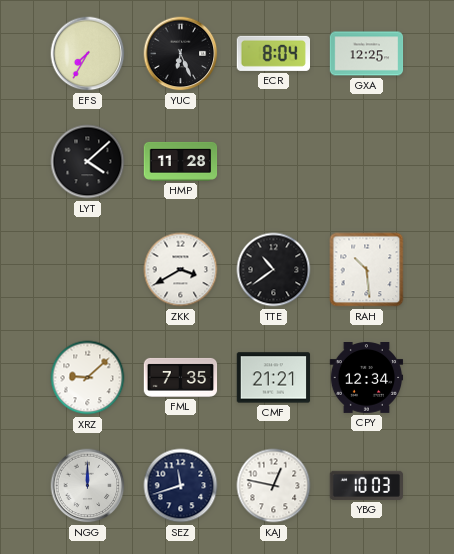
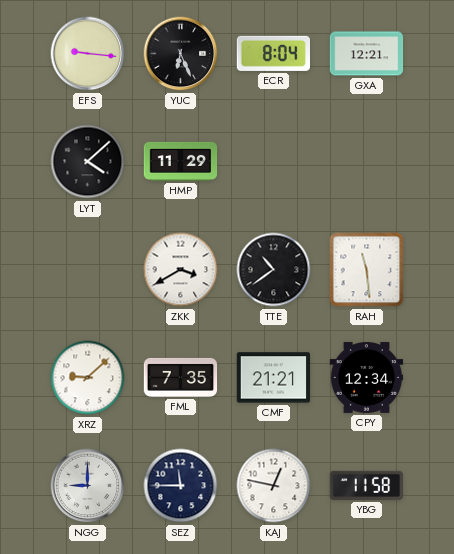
EFS: 7:35 -> 9:16 (88, 54)
GXA: 12:25 -> 12:21 (367, 54)
HMP: 11:28 -> 11:29 (181, 161)
RAH: 10:29 -> 11:29 (367, 270)
NGG: 12:00 -> 9:00 (88, 486)
SEZ: 11:42 -> 11:45 (181, 486)
YBG: 10:03 -> 11:58 (366, 485)
